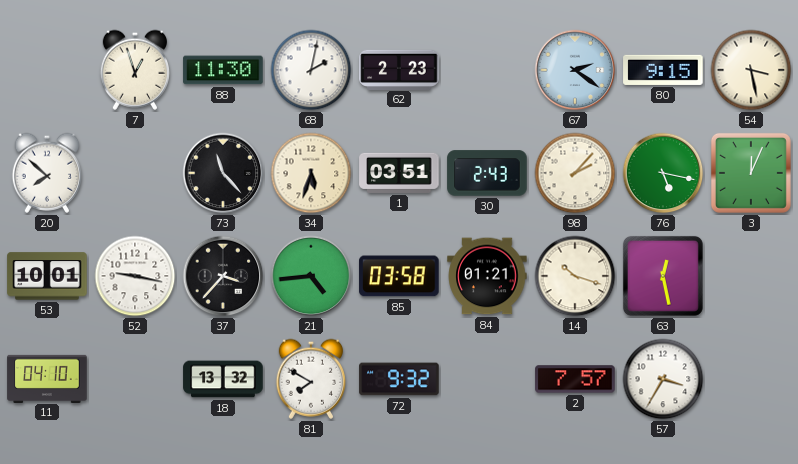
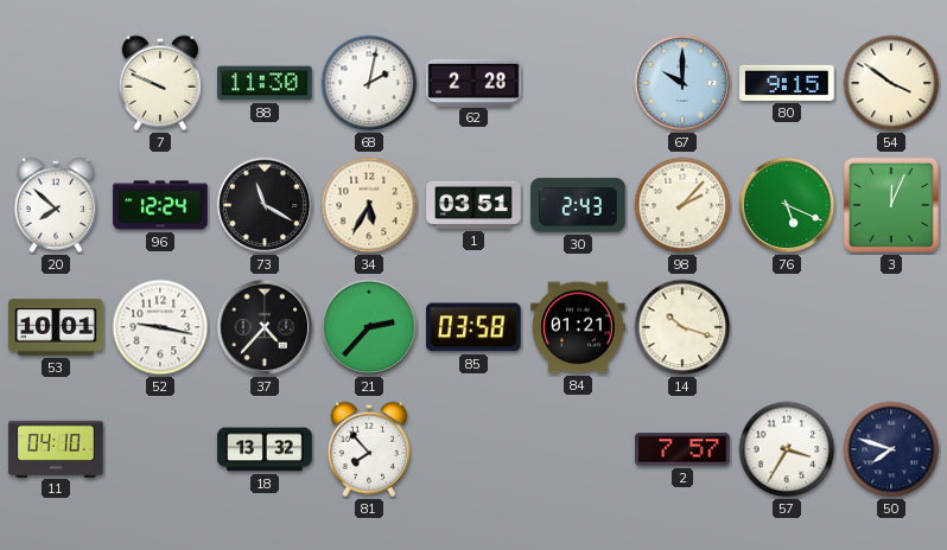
7: 12:57 -> 9:49 (159, 83)
62: 2:23 -> 2:28 (474, 82)
67: 2:21 -> 10:00 (682, 83)
54: 3:28 -> 3:51 (891, 83)
96: none -> 12:24 (160, 205)
73: 11:23 -> 11:20 (265, 205)
34: 5:33 -> 5:35 (369, 205)
76: 5:17 -> 5:19 (787, 205)
37: 3:37 -> 4:37 (265, 327)
21: 4:44 -> 2:37 (369, 327)
63: 12:28 -> none (663, 276)
81: 7:50 -> 7:53 (368, 449)
72: 9:32 -> none (399, 379)
50: none -> 7:48 (891, 449)
